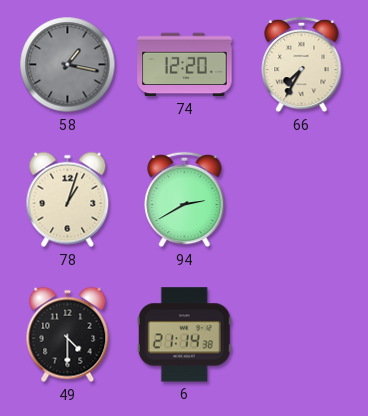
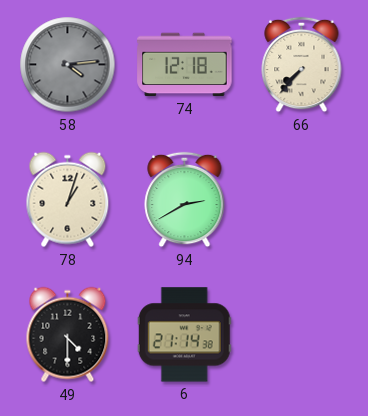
58: 1:17 -> 4:14 (68, 65)
74: 12:20 -> 12:18 (185, 65)
66: 7:35 -> 7:37 (302, 65)
